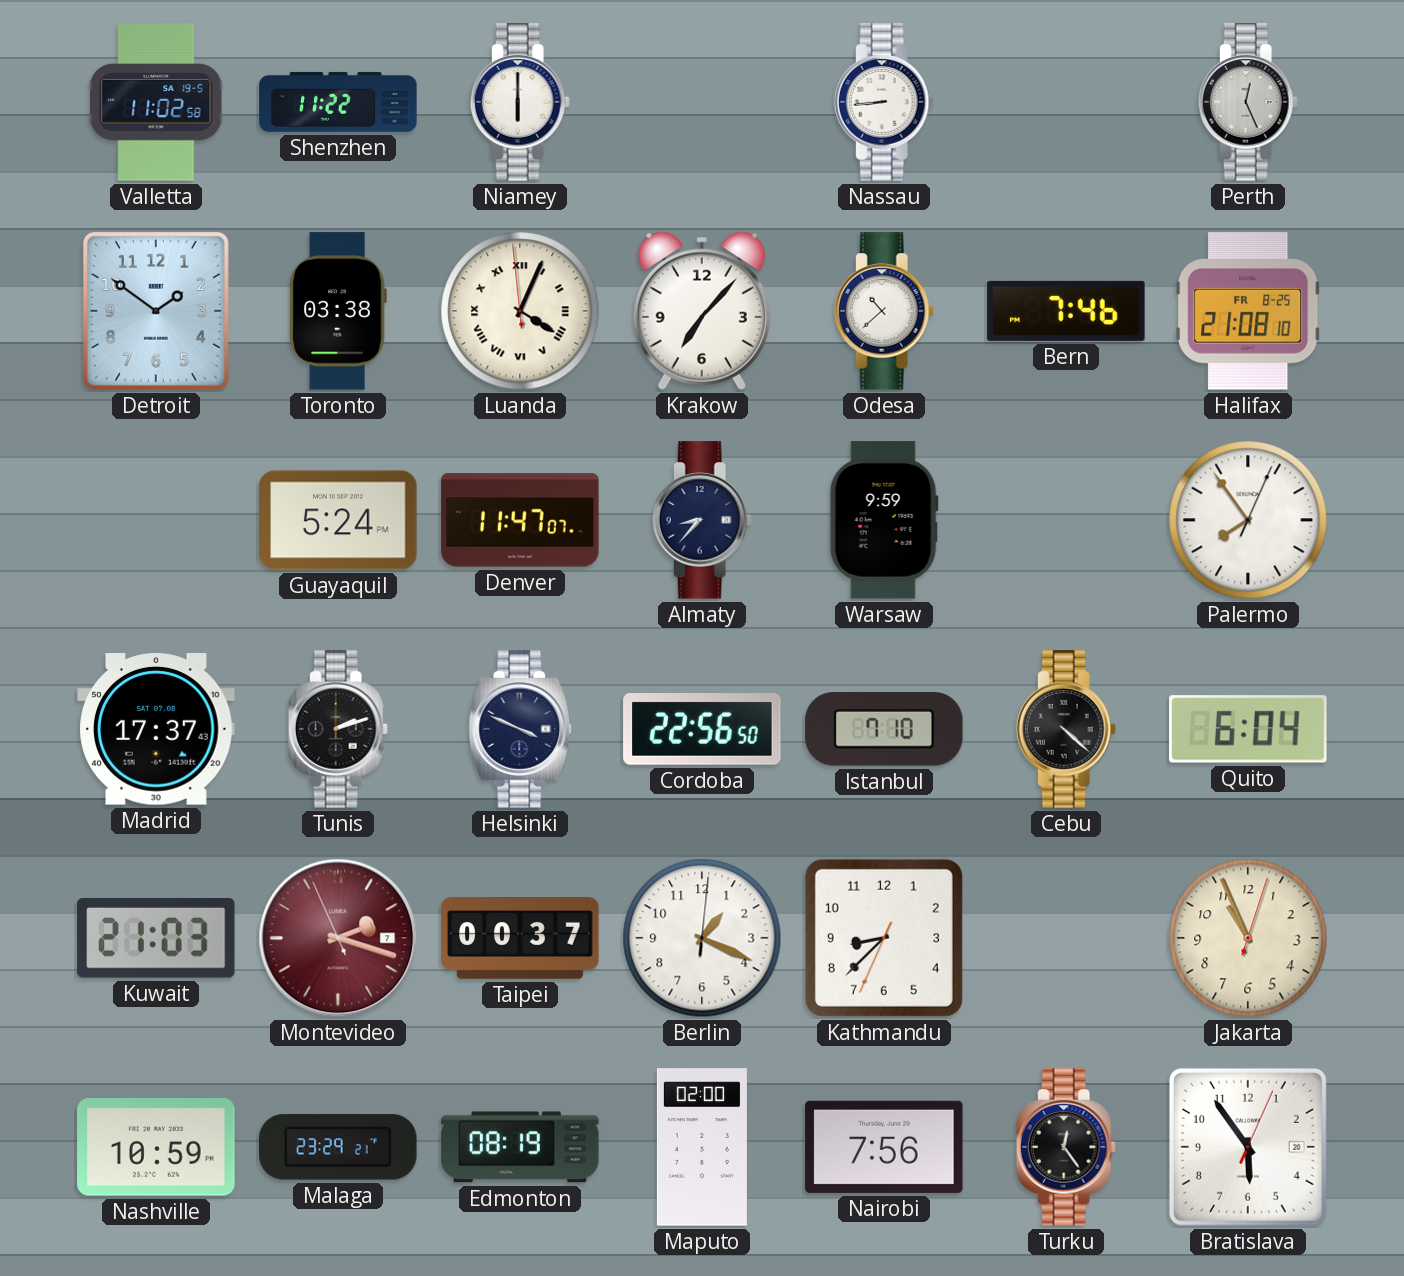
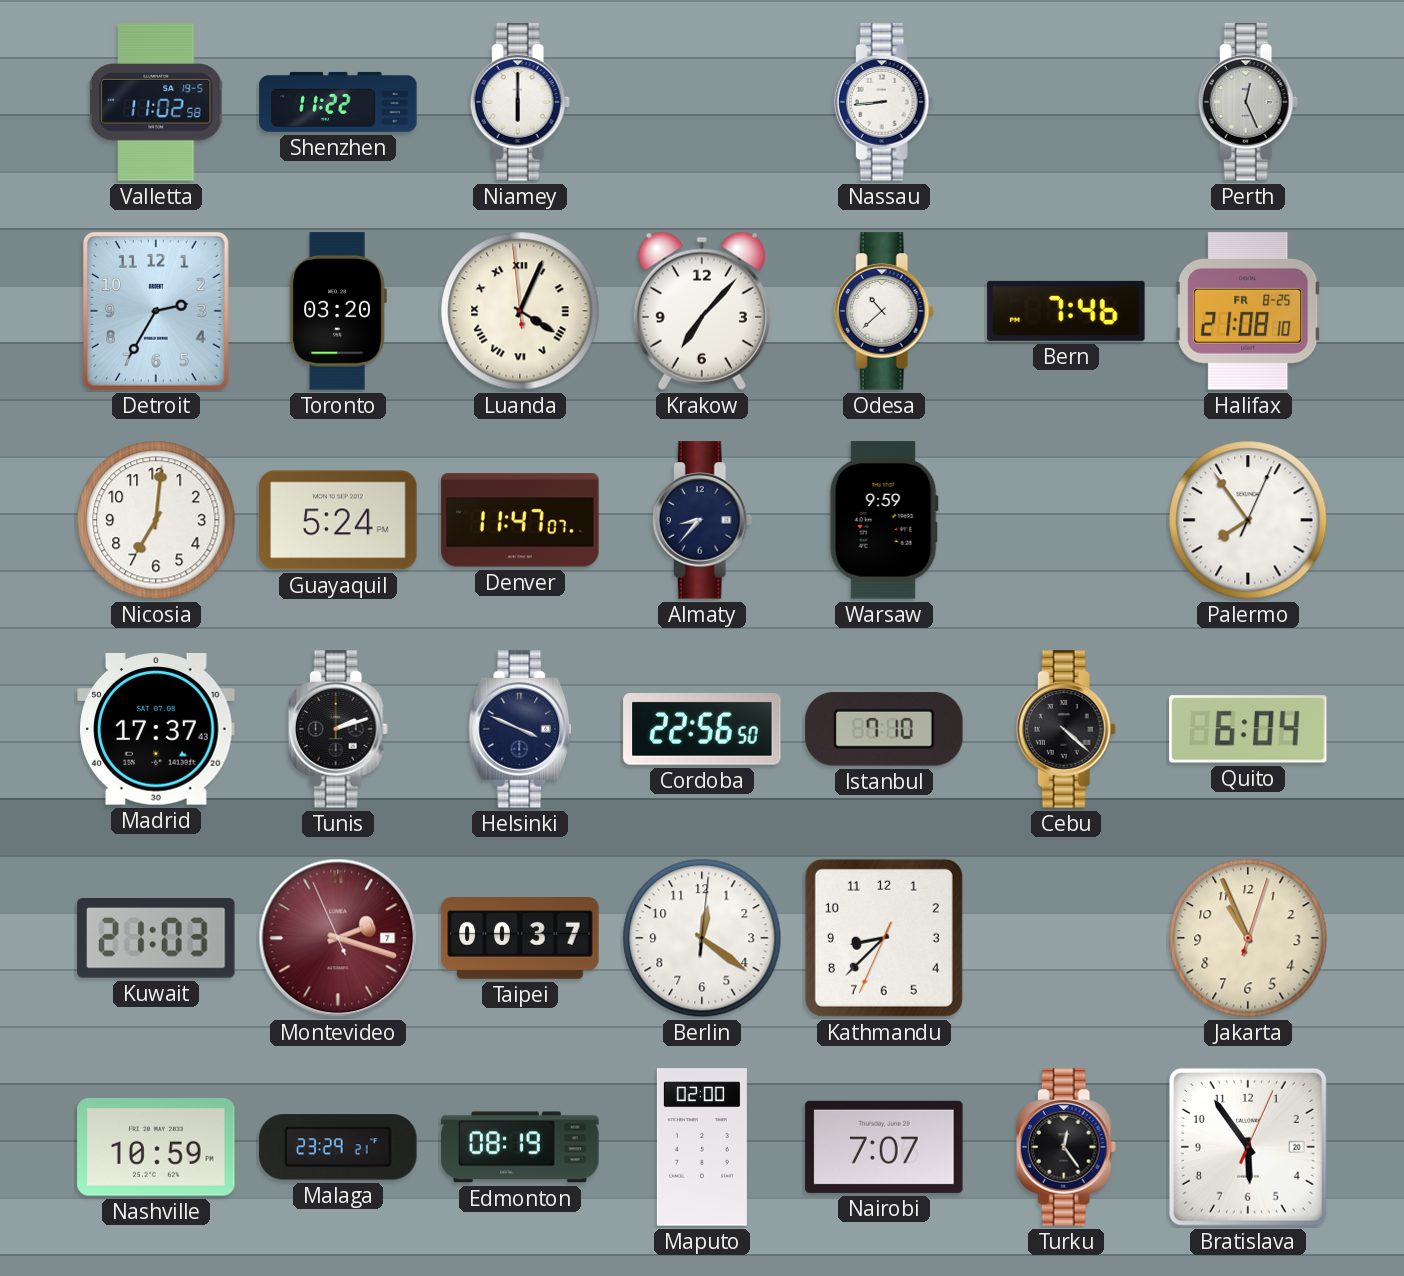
Detroit: 1:51 -> 2:35 (156, 311)
Toronto: 03:38 -> 03:20 (338, 311)
Nicosia: none -> 7:01 (156, 520)
Berlin: 1:19 -> 12:21 (702, 938)
Nairobi: 7:56 -> 7:07 (884, 1147)
